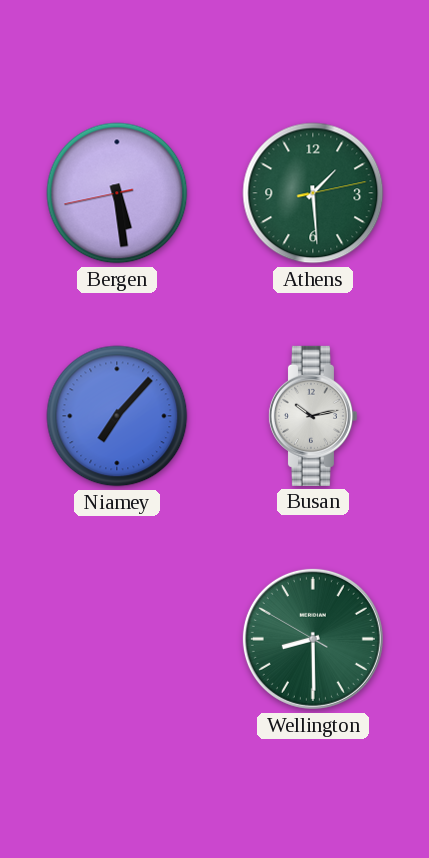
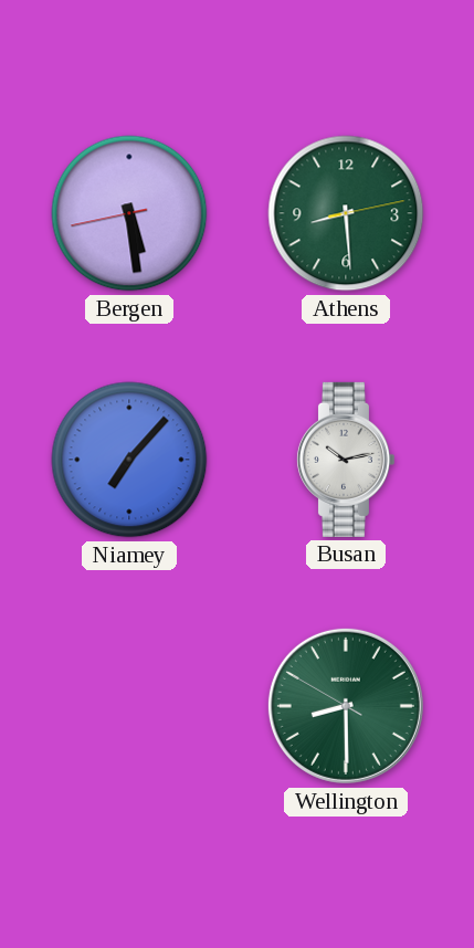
Athens: 1:29 -> 8:29 (346, 213)
